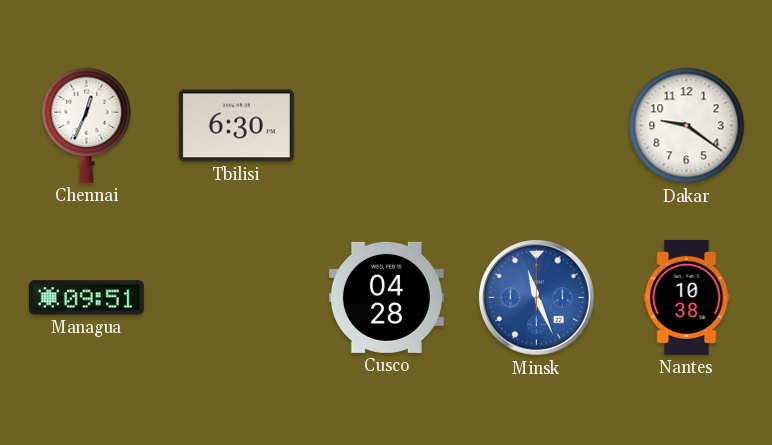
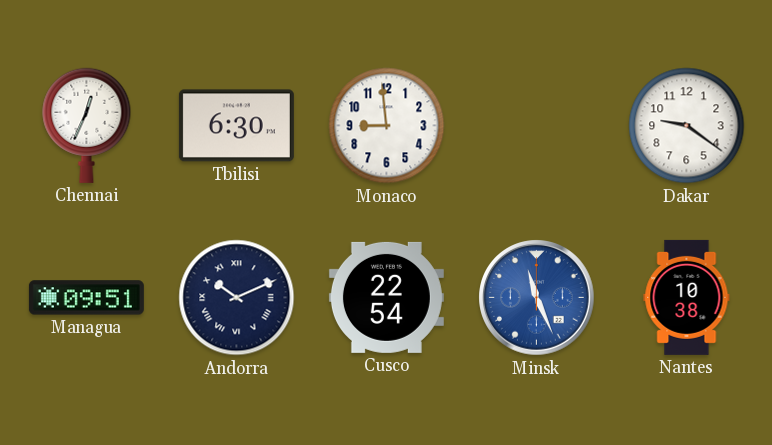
Monaco: none -> 8:59 (387, 126)
Andorra: none -> 10:11 (237, 298)
Cusco: 04:28 -> 22:54 (386, 297)
